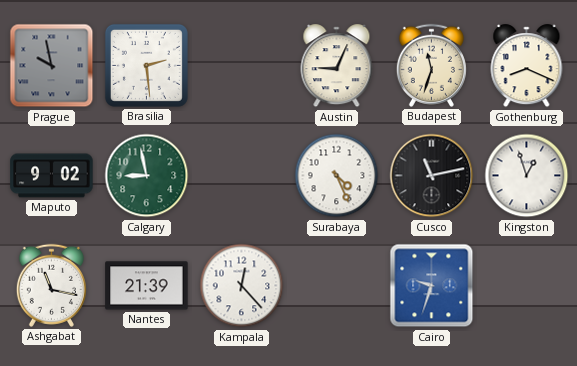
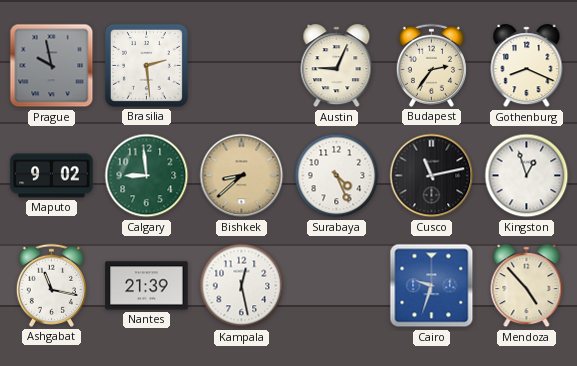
Budapest: 11:33 -> 2:36 (431, 65)
Calgary: 8:58 -> 8:59 (147, 176)
Bishkek: none -> 8:38 (242, 176)
Kampala: 12:23 -> 12:28 (242, 286)
Mendoza: none -> 4:53 (527, 286)
